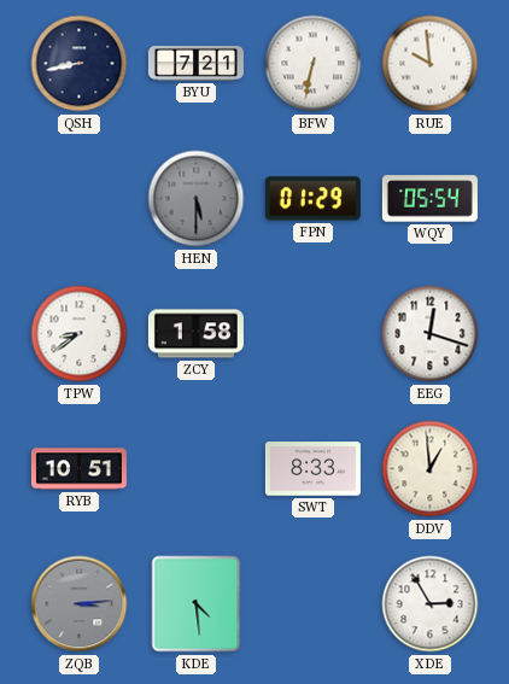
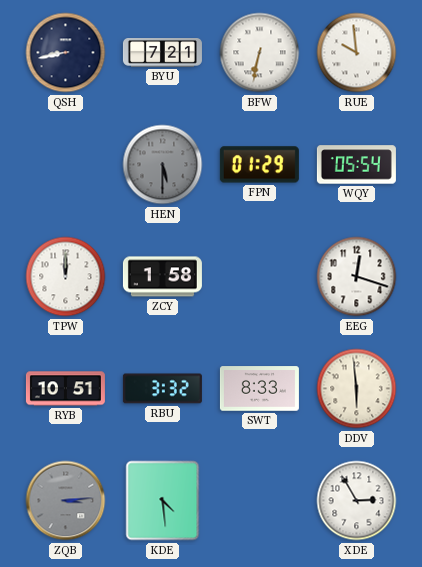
TPW: 8:39 -> 12:00 (66, 277)
RBU: none -> 3:32 (162, 389)
DDV: 12:59 -> 5:59 (357, 389)
